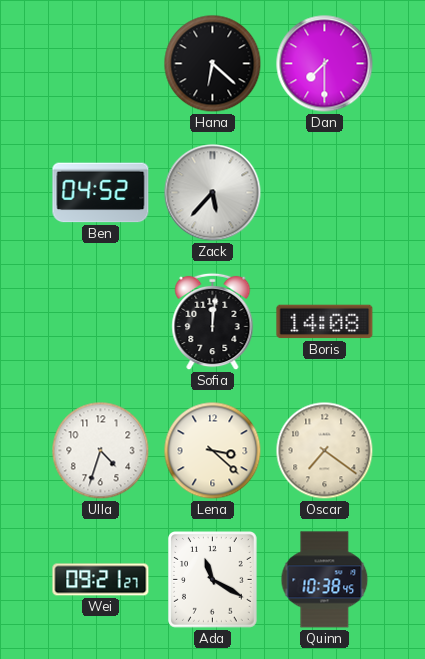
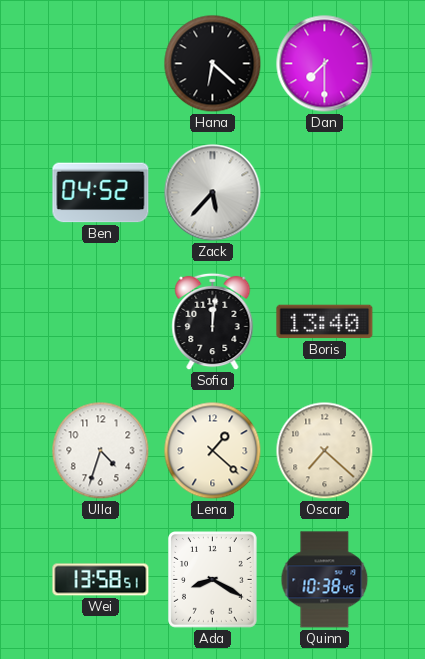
Boris: 14:08 -> 13:40 (325, 322)
Lena: 3:22 -> 1:22 (213, 451)
Oscar: 7:21 -> 7:22 (325, 451)
Wei: 09:21 -> 13:58 (101, 580)
Ada: 11:20 -> 8:20 (213, 580)
